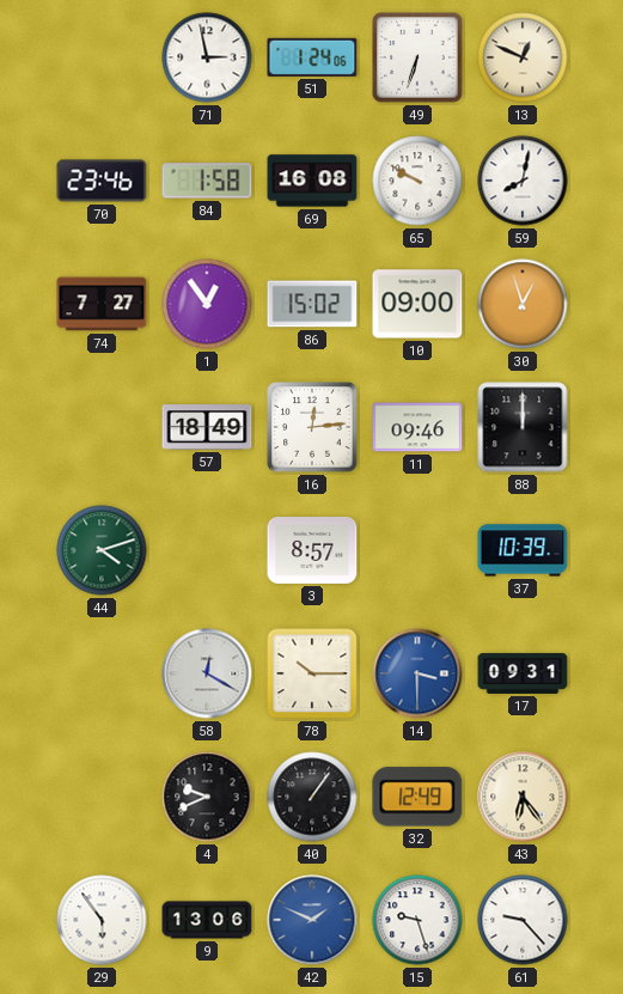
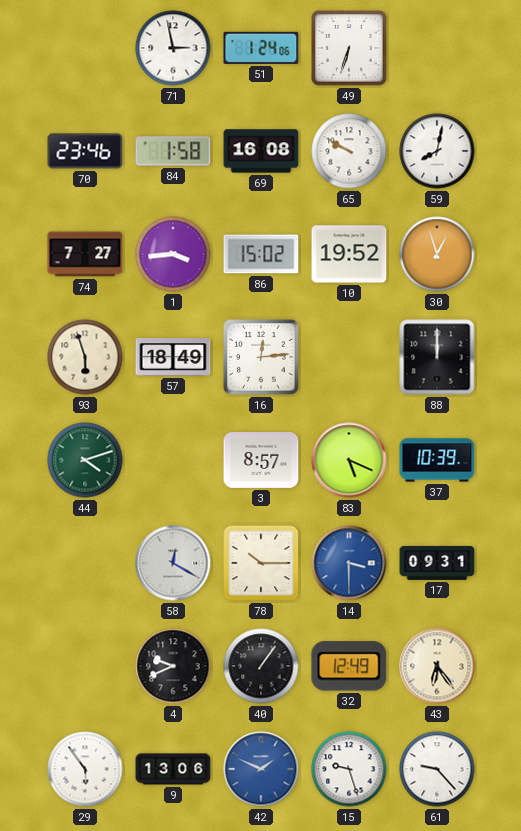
13: 12:49 -> none (523, 57)
1: 12:54 -> 3:44 (173, 254)
10: 09:00 -> 19:52 (349, 254)
93: none -> 5:57 (85, 357)
11: 09:46 -> none (417, 427)
83: none -> 5:19 (349, 460)
